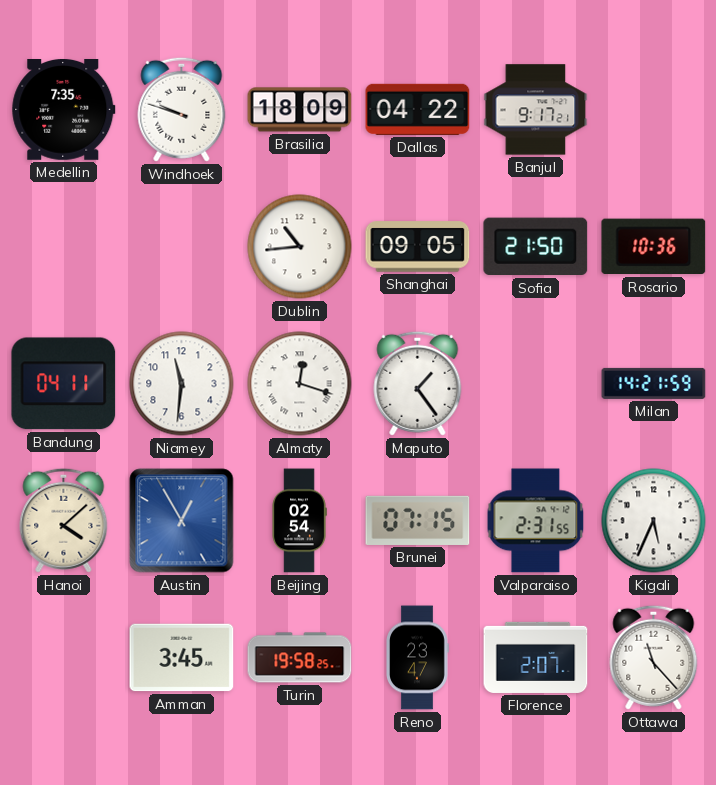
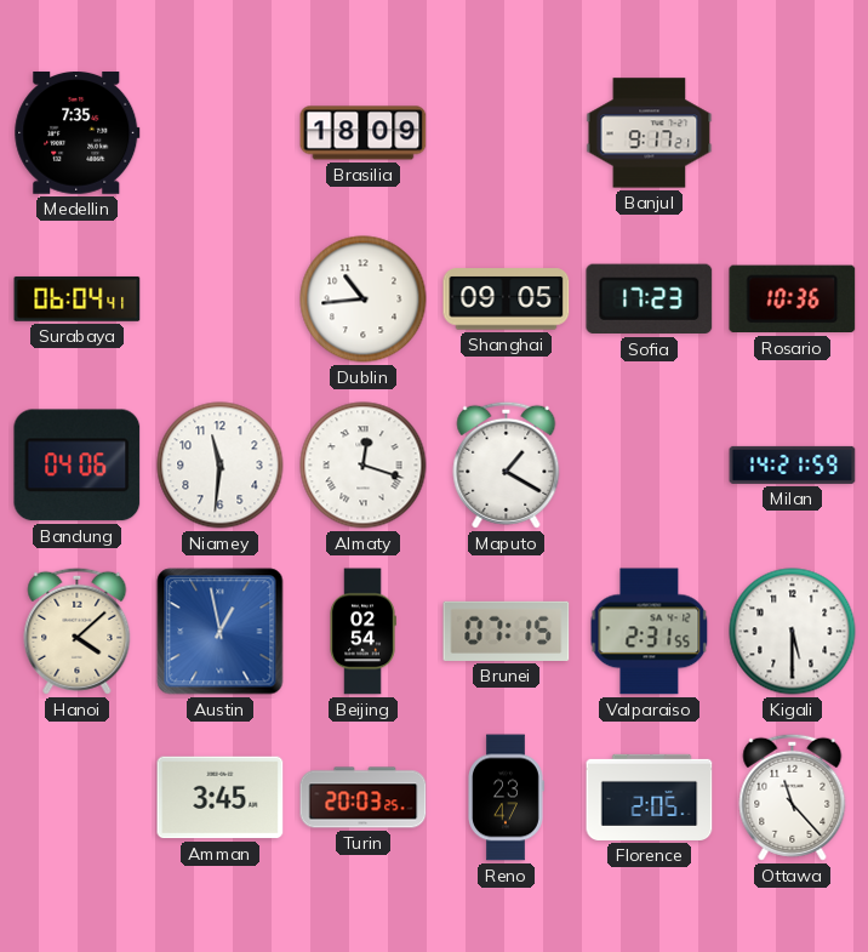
Windhoek: 9:48 -> none (182, 109)
Dallas: 04:22 -> none (418, 109)
Surabaya: none -> 06:04 (78, 300)
Sofia: 21:50 -> 17:23 (650, 300)
Bandung: 04:11 -> 04:06 (78, 466)
Maputo: 1:24 -> 1:20 (507, 464)
Austin: 12:55 -> 12:58 (221, 632)
Kigali: 5:34 -> 5:30 (793, 632)
Turin: 19:58 -> 20:03 (364, 798)
Florence: 2:07 -> 2:05 (650, 797)
